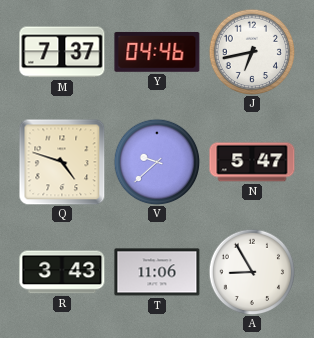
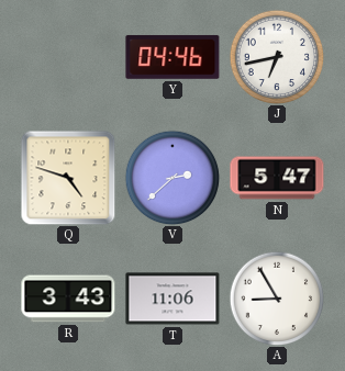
M: 7:37 -> none (62, 52)
V: 9:38 -> 2:38 (172, 178)
